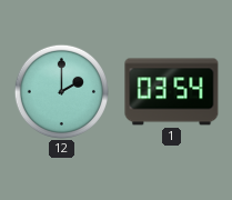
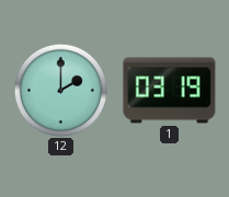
1: 03:54 -> 03:19 (170, 91)
